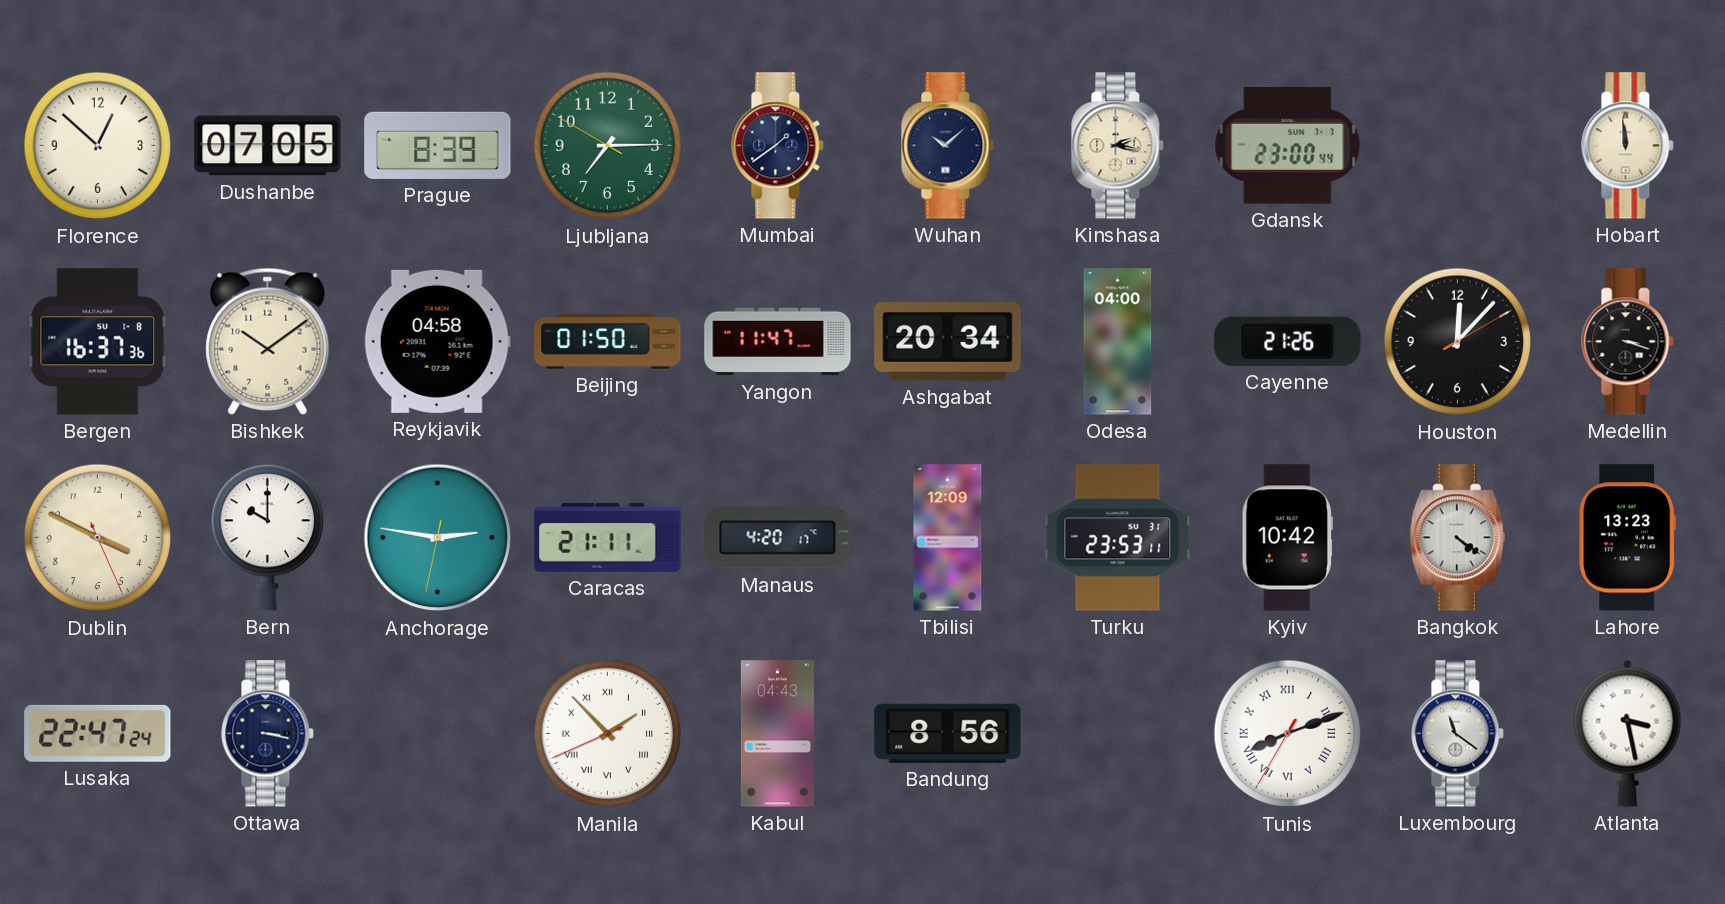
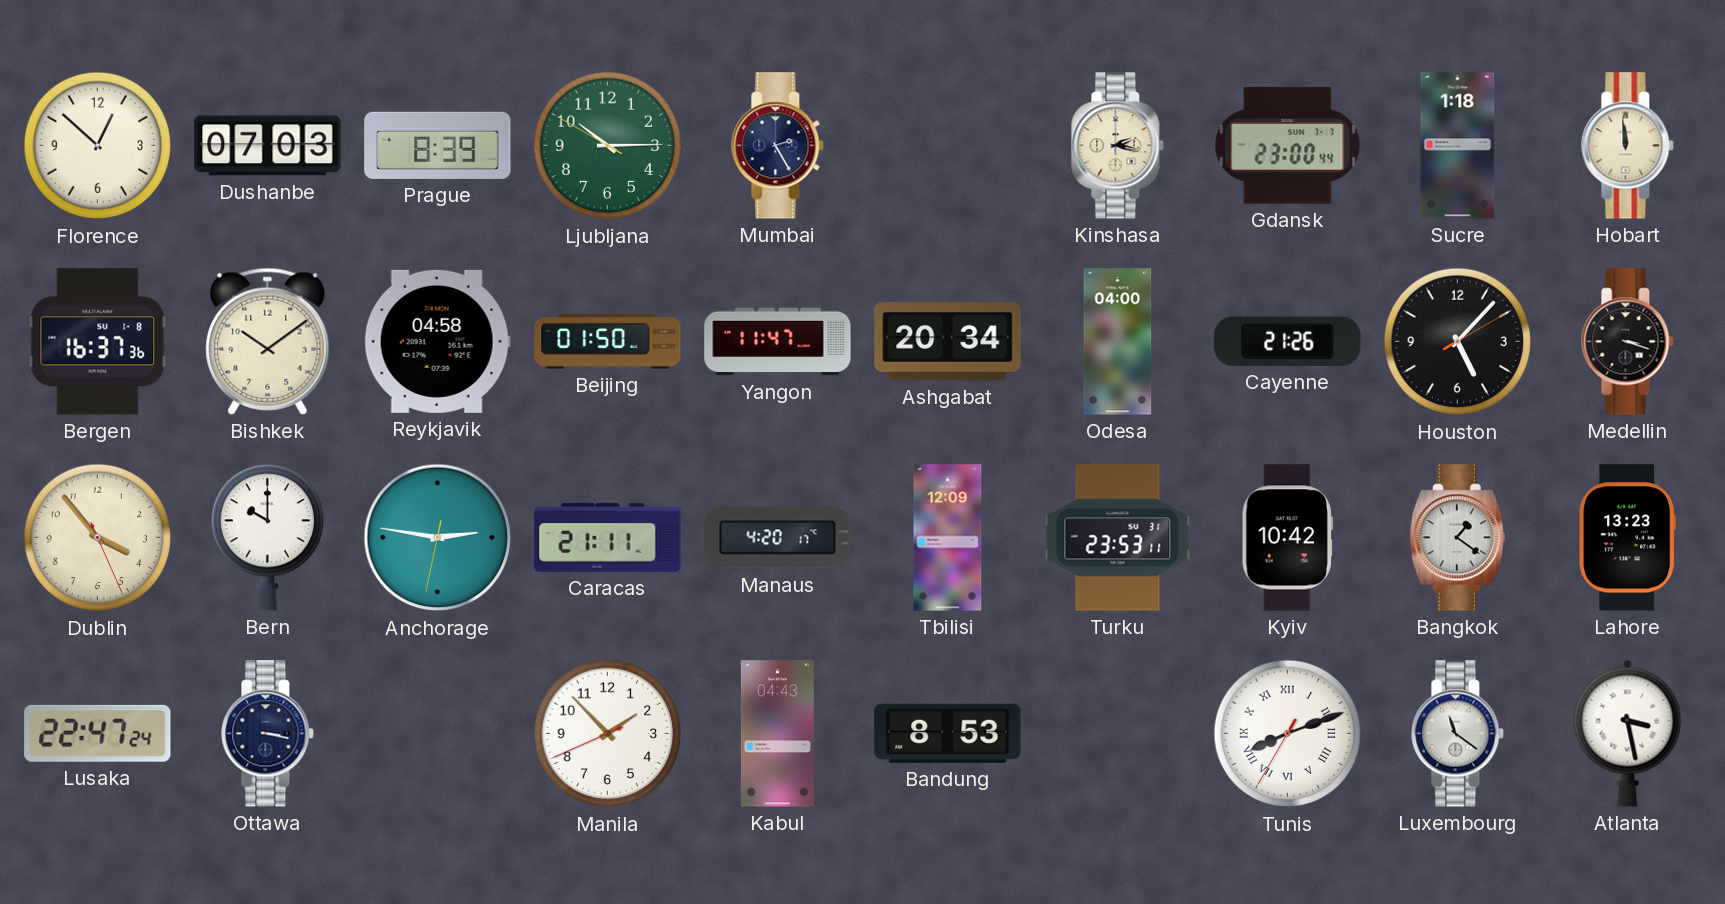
Dushanbe: 07:05 -> 07:03 (268, 146)
Ljubljana: 7:14 -> 10:14 (608, 146)
Mumbai: 1:39 -> 2:25 (778, 146)
Wuhan: 10:08 -> none (948, 146)
Sucre: none -> 1:18 (1458, 146)
Houston: 12:07 -> 5:07 (1458, 342)
Dublin: 3:49 -> 3:53 (98, 538)
Bangkok: 4:21 -> 1:21 (1457, 538)
Manila numerals: Roman -> Arabic (608, 734)
Bandung: 8:56 -> 8:53 (948, 733)
